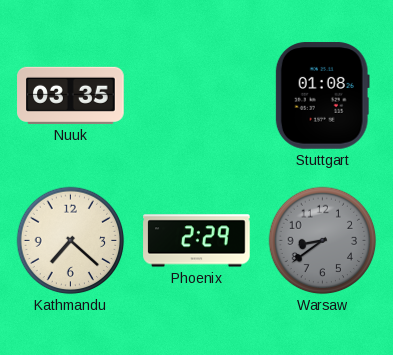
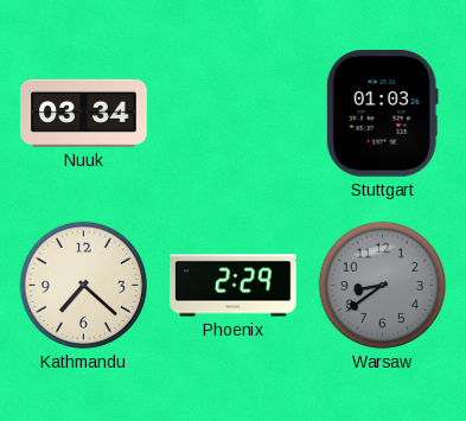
Nuuk: 03:35 -> 03:34 (84, 113)
Stuttgart: 01:08 -> 01:03 (382, 114)
